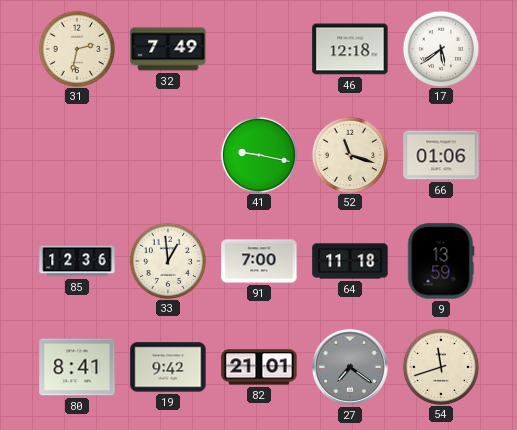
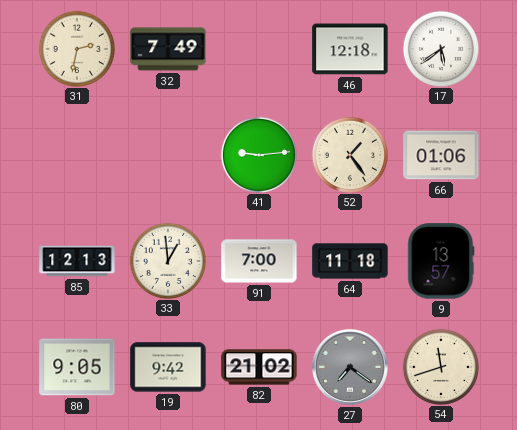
41: 9:17 -> 9:14 (258, 154)
52: 11:18 -> 1:24 (349, 154)
85: 12:36 -> 12:13 (77, 261)
9: 13:59 -> 13:57 (441, 261)
80: 8:41 -> 9:05 (77, 367)
82: 21:01 -> 21:02 (259, 367)
